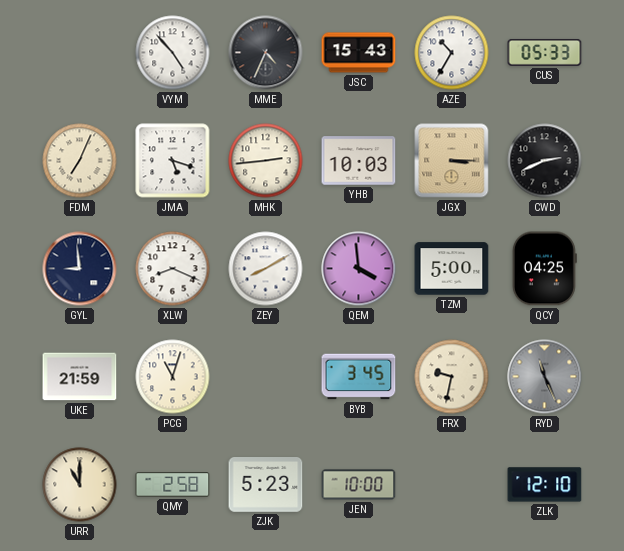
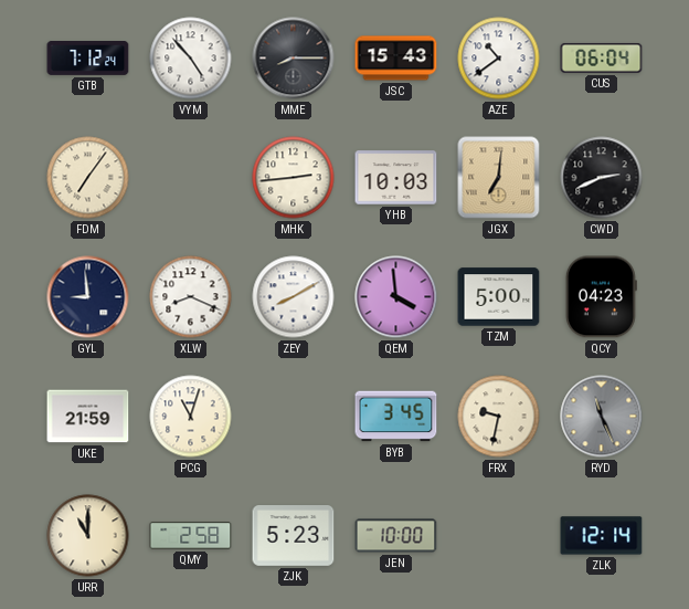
GTB: none -> 7:12 (88, 59)
MME: 4:34 -> 8:15 (294, 59)
AZE: 10:35 -> 10:39 (499, 59)
CUS: 05:33 -> 06:04 (602, 57)
FDM: 7:04 -> 7:06 (88, 178)
JMA: 5:18 -> none (173, 161)
JGX: 3:15 -> 7:01 (499, 178)
QCY: 04:25 -> 04:23 (601, 297)
ZLK: 12:10 -> 12:14 (602, 536)
